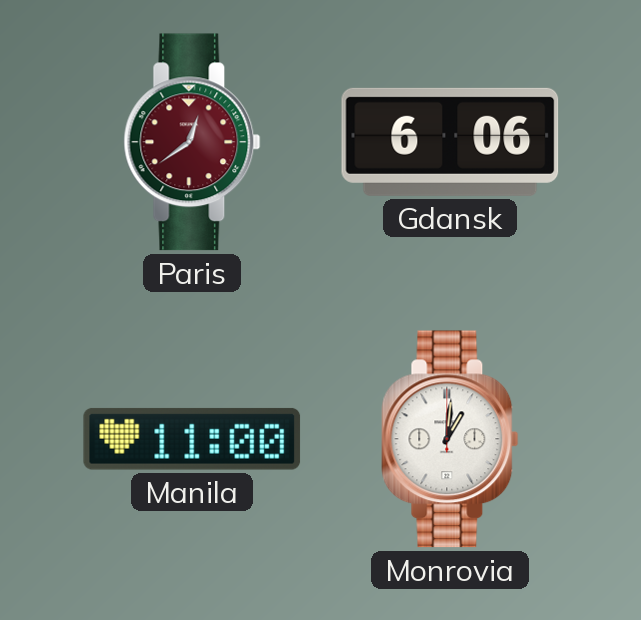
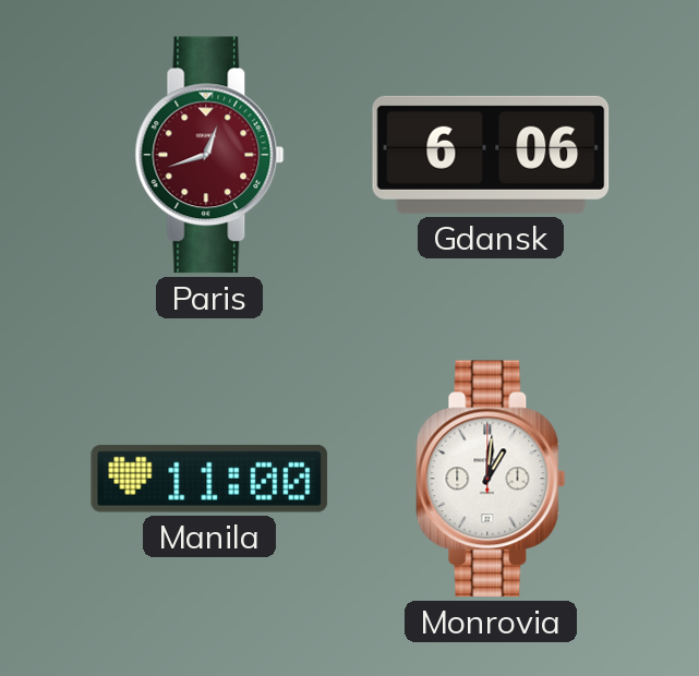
Paris: 12:39 -> 12:42 (209, 155)
